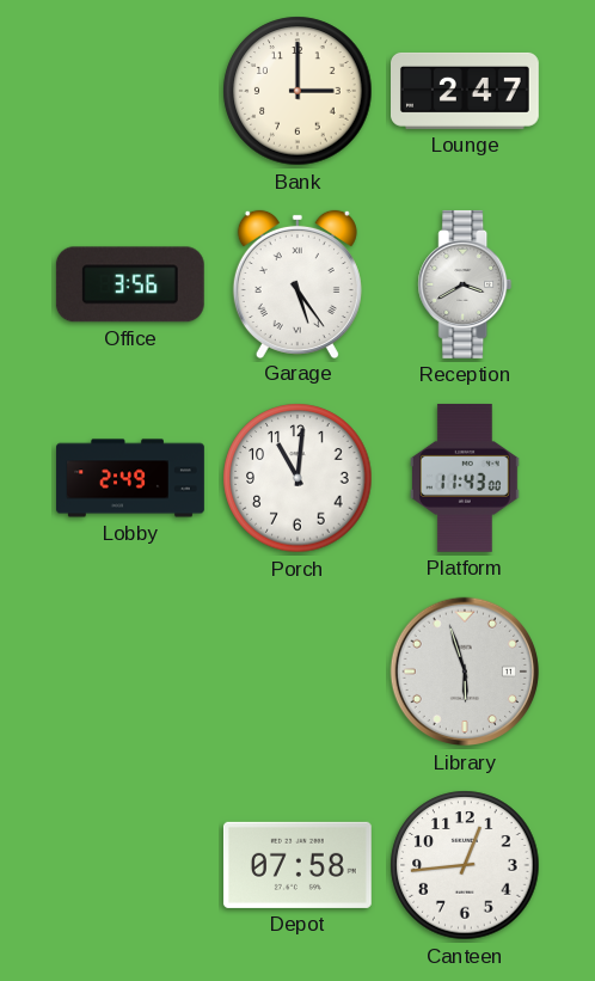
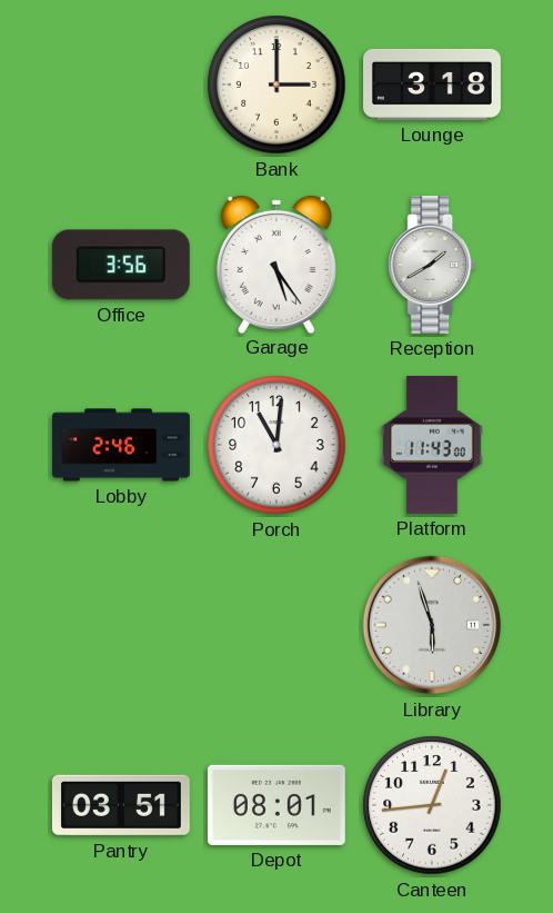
Lounge: 2:47 -> 3:18 (433, 85)
Reception: 3:40 -> 1:40 (432, 265)
Lobby: 2:49 -> 2:46 (121, 445)
Pantry: none -> 03:51 (121, 805)
Depot: 07:58 -> 08:01 (276, 805)
